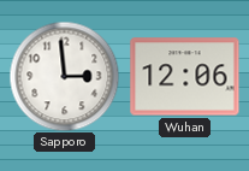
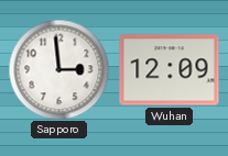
Wuhan: 12:06 -> 12:09 (170, 70)
